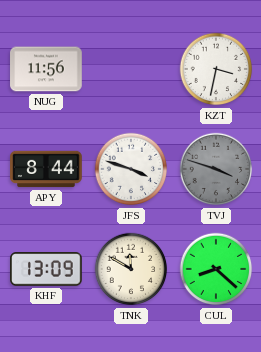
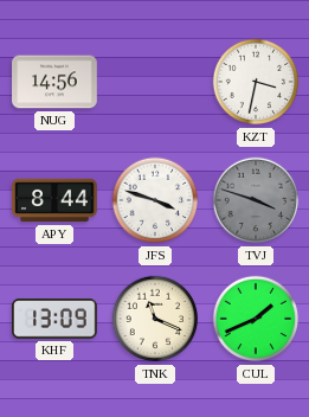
NUG: 11:56 -> 14:56 (54, 82)
TNK: 11:50 -> 11:19 (155, 319)
CUL: 8:22 -> 1:41 (256, 319)
